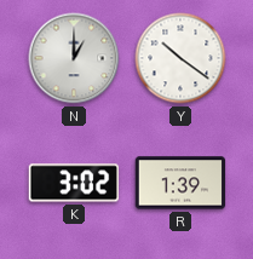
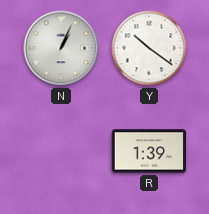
N: 1:00 -> 1:04 (61, 48)
K: 3:02 -> none (74, 183)
